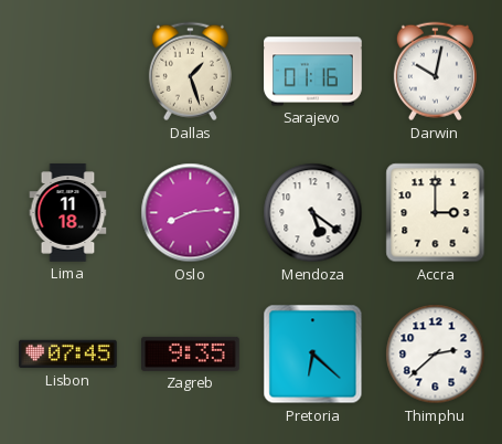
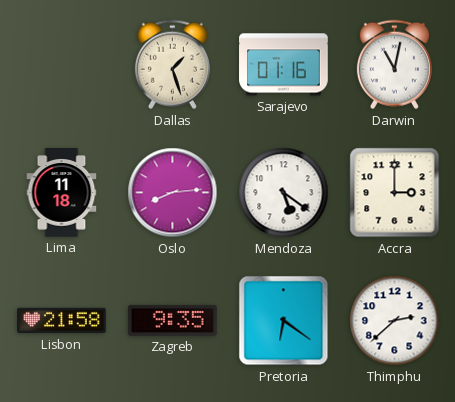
Darwin: 10:02 -> 11:02 (394, 65)
Lisbon: 07:45 -> 21:58 (62, 321)
Pretoria: 6:22 -> 6:21 (284, 321)
